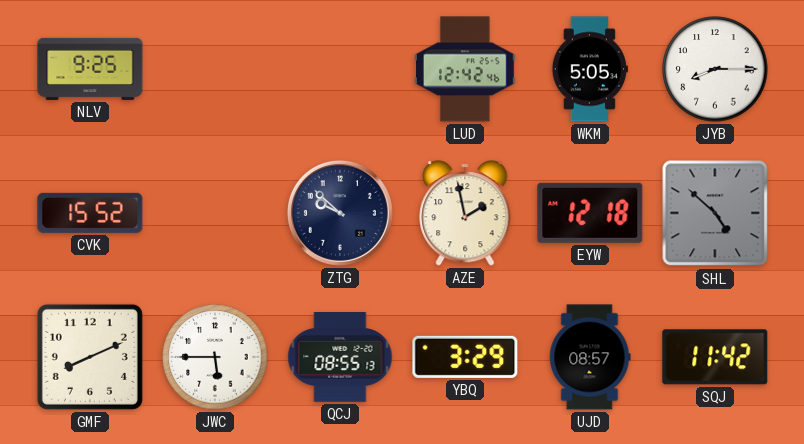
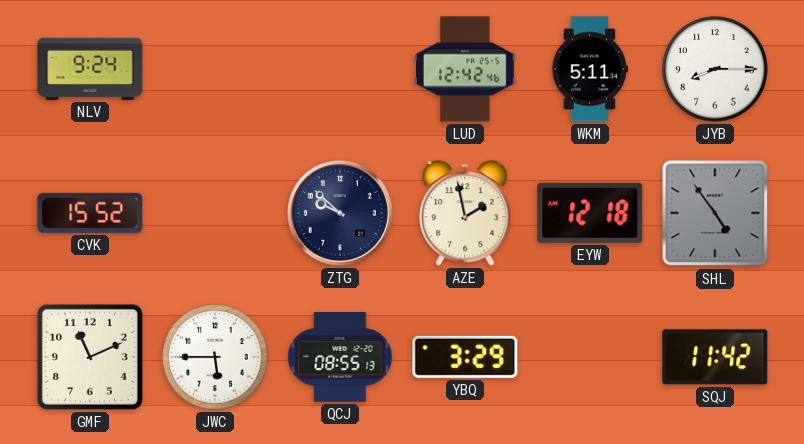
NLV: 9:25 -> 9:24 (90, 69)
WKM: 5:05 -> 5:11 (589, 69)
SHL: 4:52 -> 4:54 (715, 213)
GMF: 8:11 -> 11:11 (90, 357)
UJD: 08:57 -> none (590, 357)
